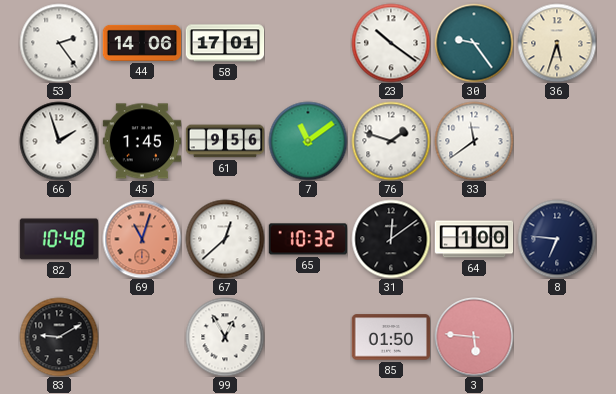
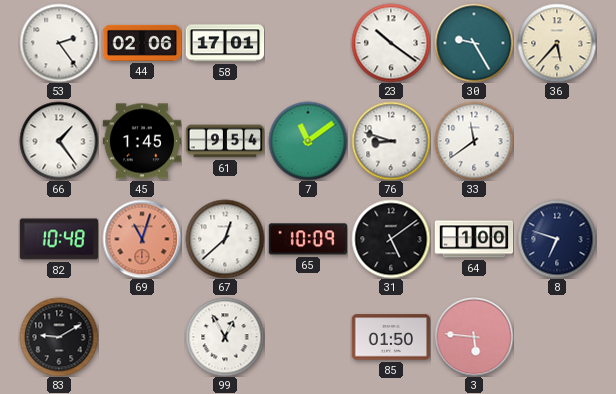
44: 14:06 -> 02:06 (142, 43)
30: 9:24 -> 9:25 (474, 43)
36: 5:33 -> 5:37 (557, 43)
66: 1:57 -> 1:24 (59, 141)
61: 9:56 -> 9:54 (225, 141)
76: 1:48 -> 8:48 (391, 141)
65: 10:32 -> 10:09 (307, 239)
31: 12:09 -> 5:09 (391, 239)
8: 6:46 -> 6:48 (557, 239)
